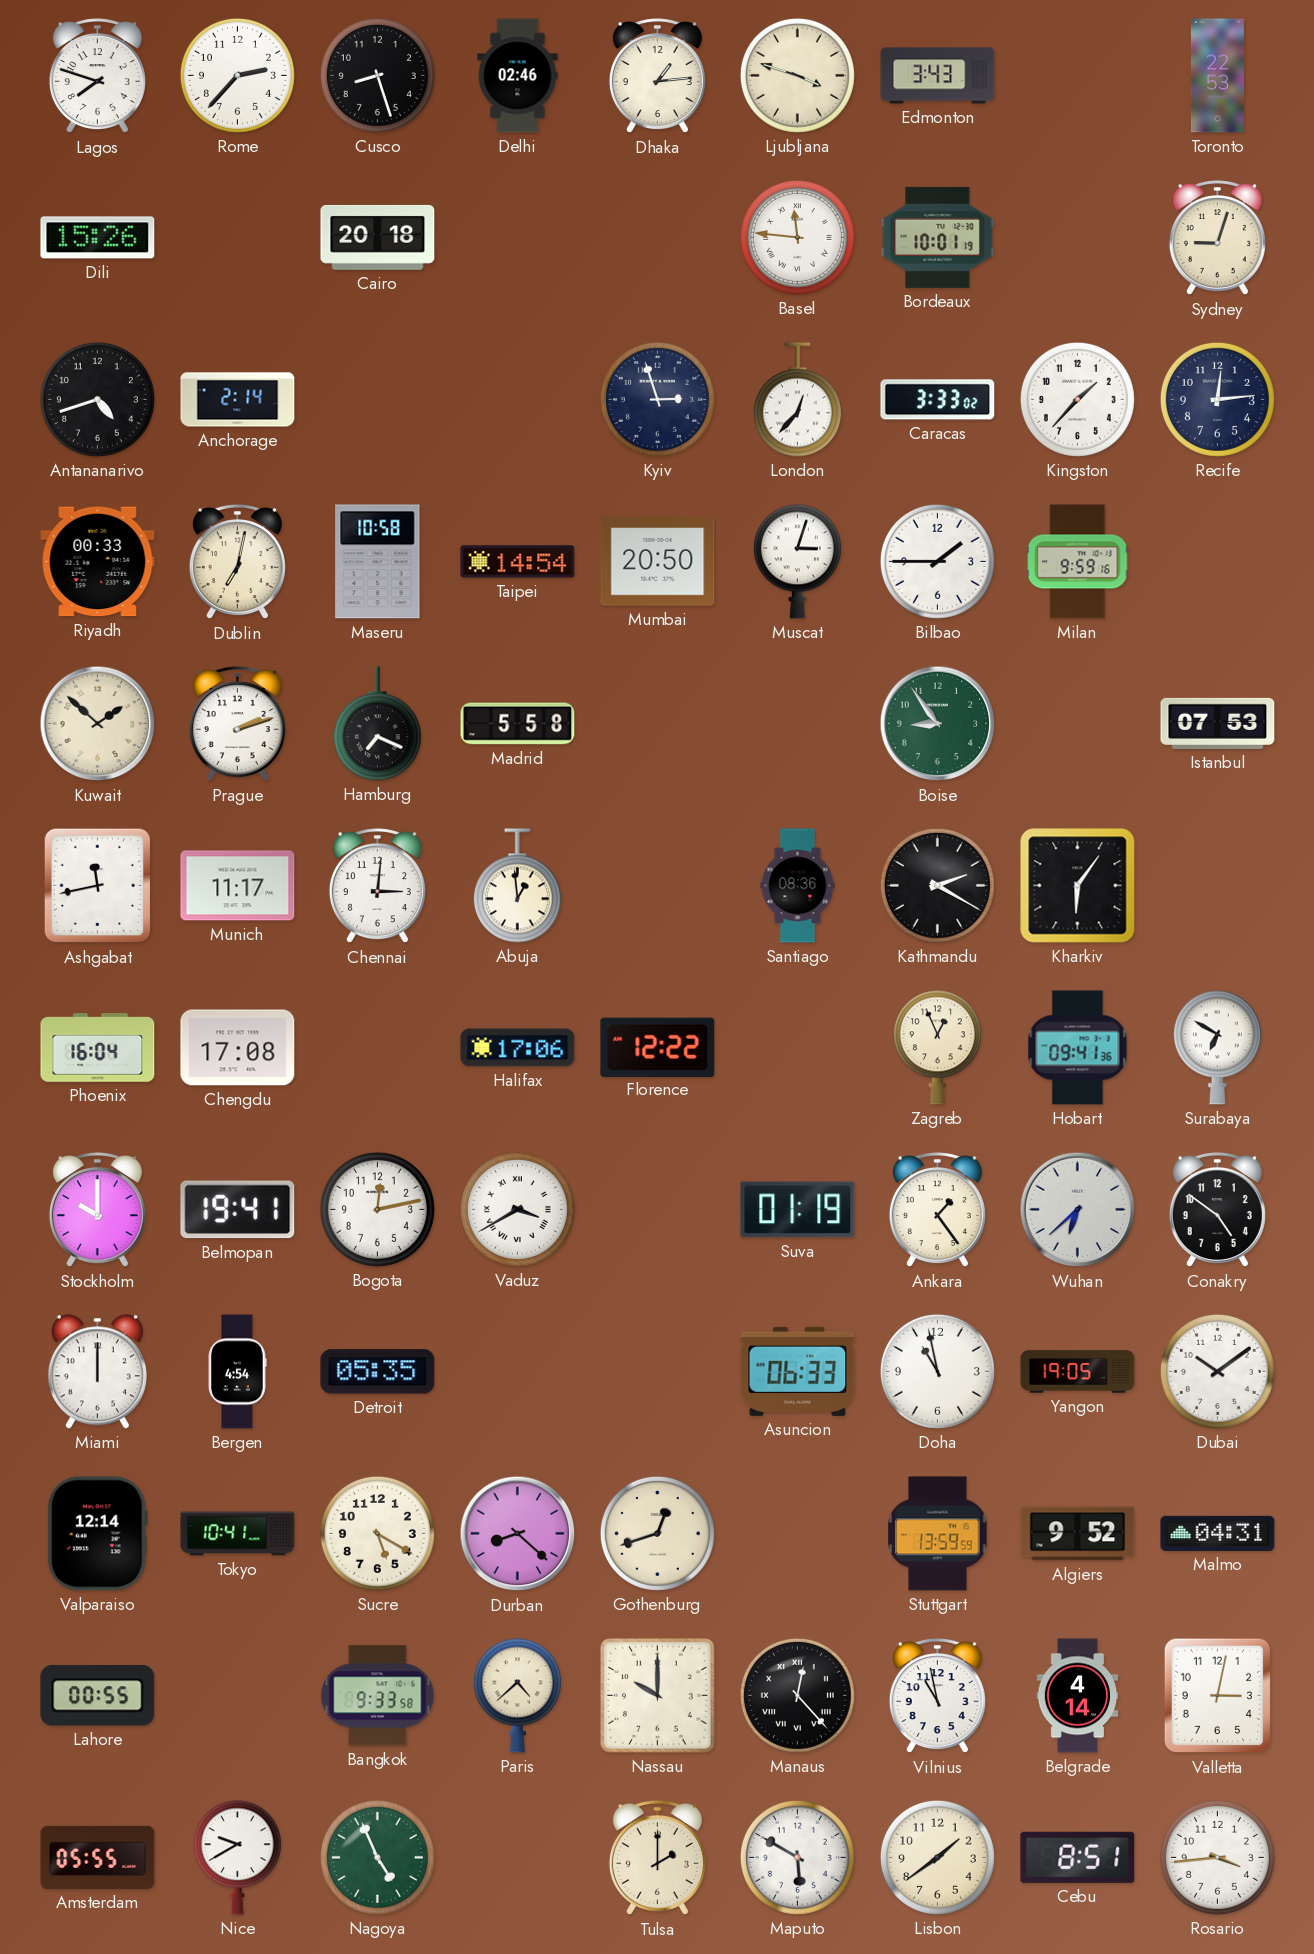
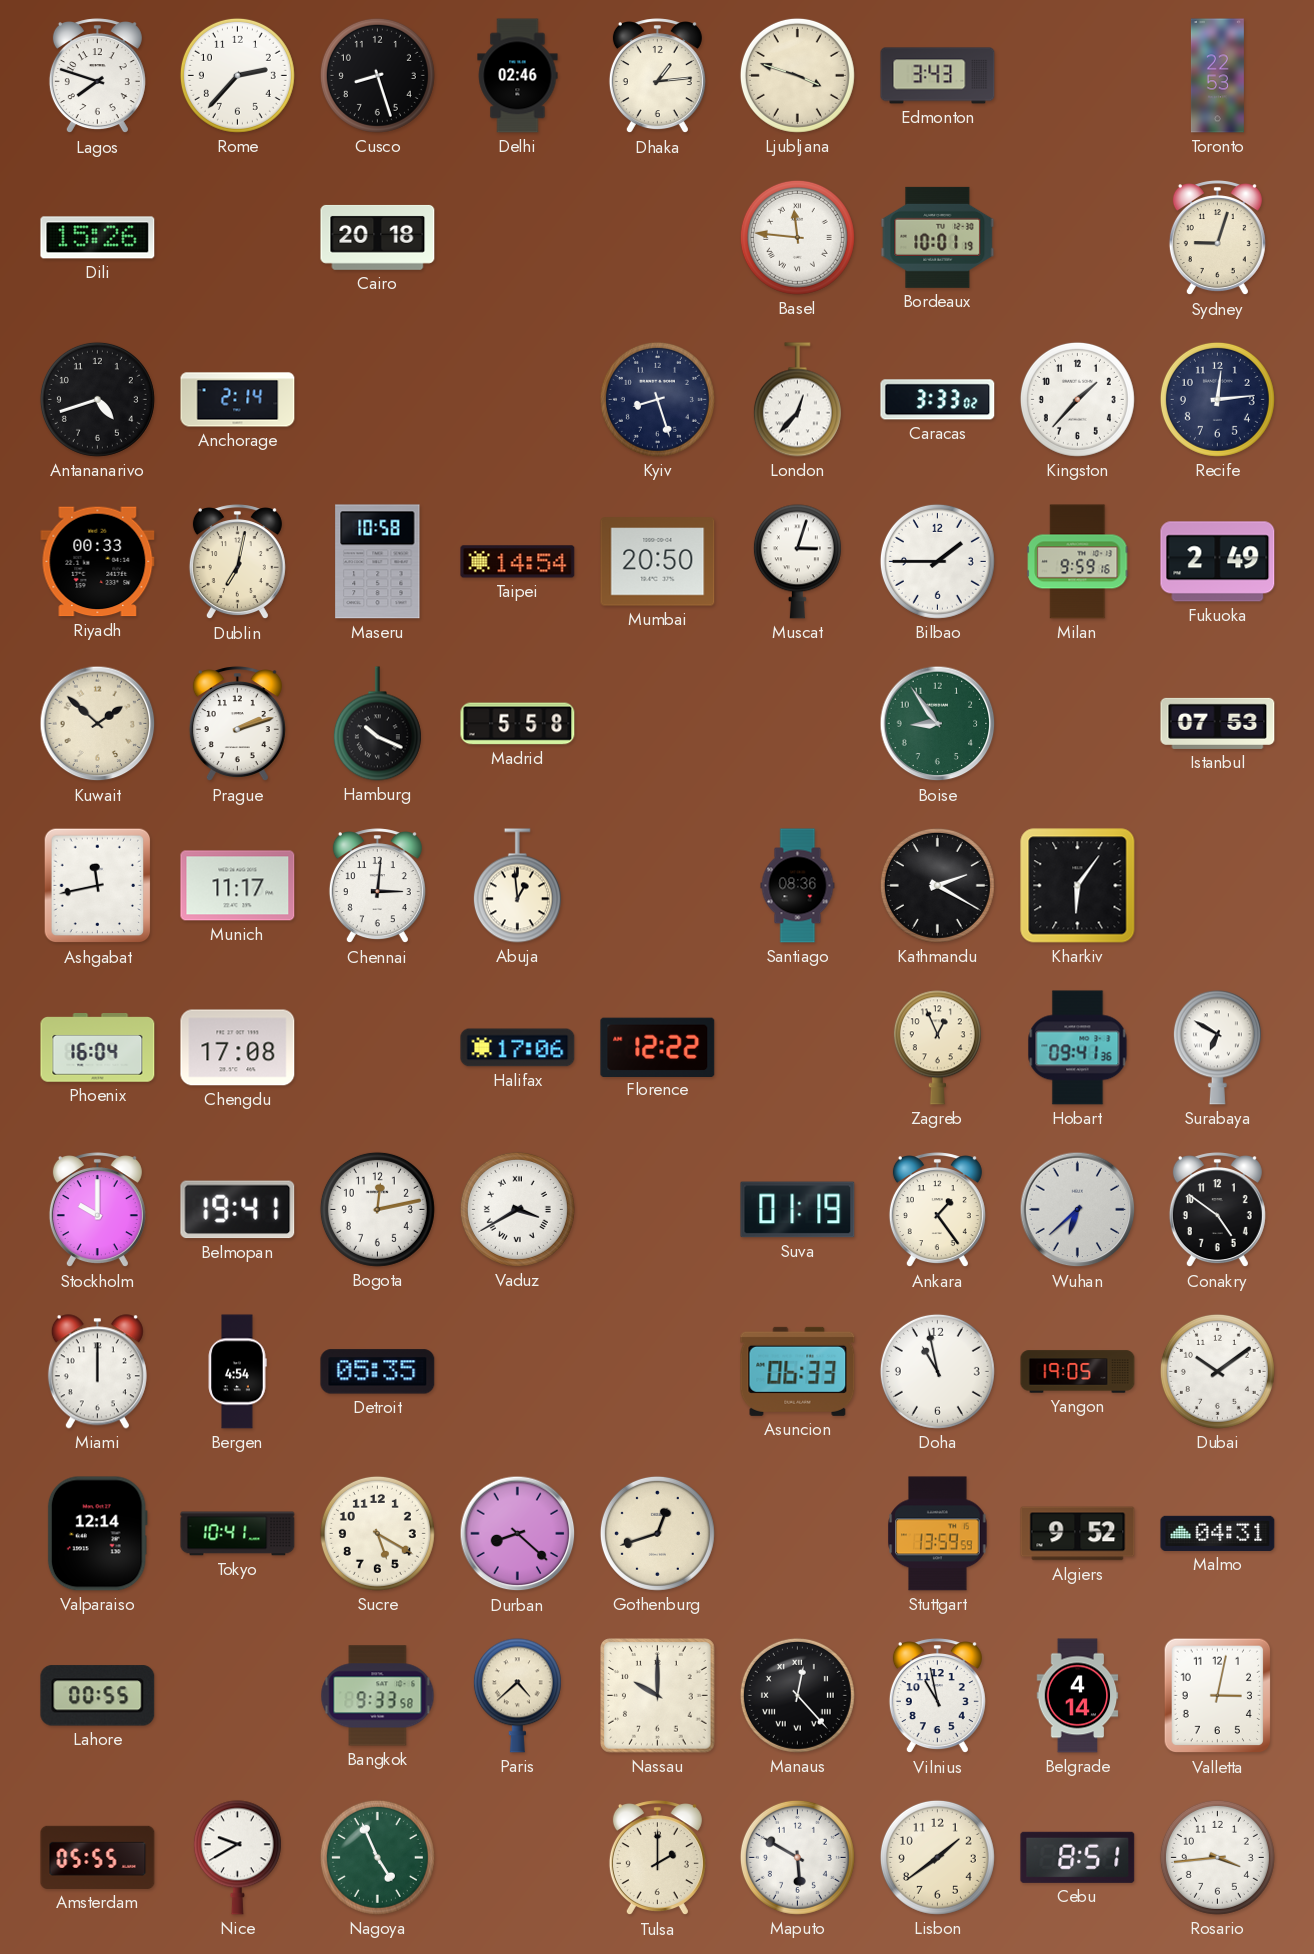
Kyiv: 2:57 -> 8:27 (657, 399)
Fukuoka: none -> 2:49 (1218, 562)
Hamburg: 7:19 -> 10:19 (377, 724)
